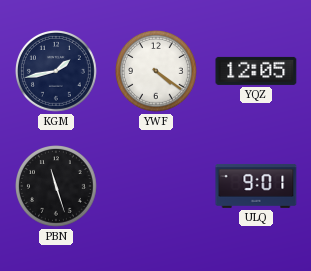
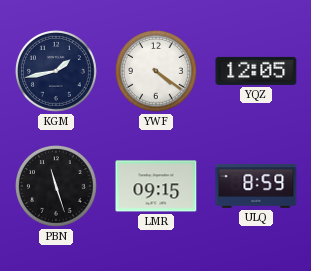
LMR: none -> 09:15 (156, 186)
ULQ: 9:01 -> 8:59 (256, 186)
